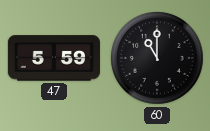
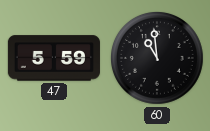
60: 11:00 -> 10:59 (158, 59)
